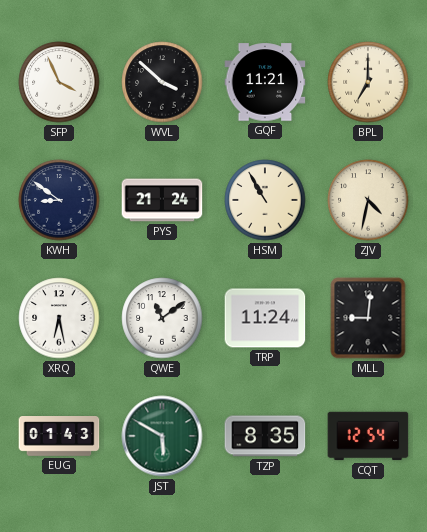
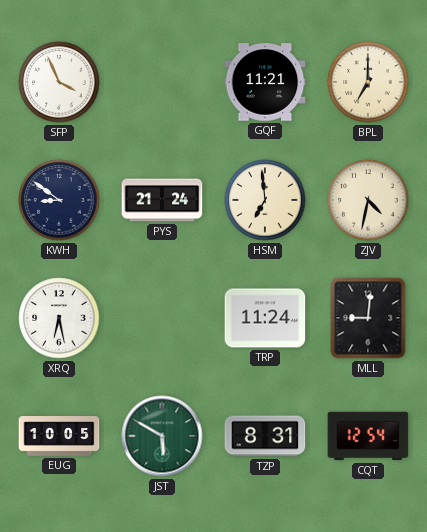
WVL: 3:52 -> none (162, 82)
HSM: 10:55 -> 6:59 (265, 200)
QWE: 11:09 -> none (162, 318)
EUG: 01:43 -> 10:05 (59, 437)
TZP: 8:35 -> 8:31 (265, 436)
